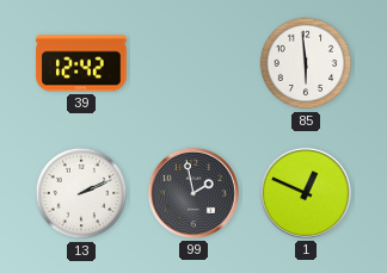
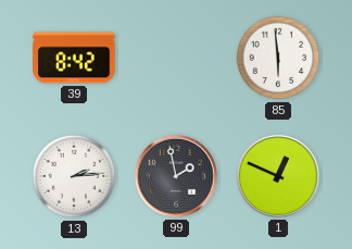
39: 12:42 -> 8:42 (74, 58)
13: 2:11 -> 2:14 (74, 176)
